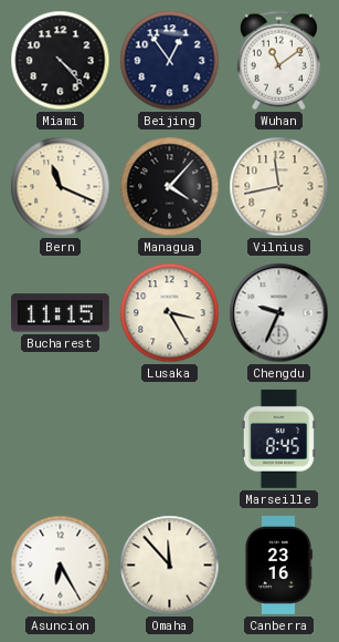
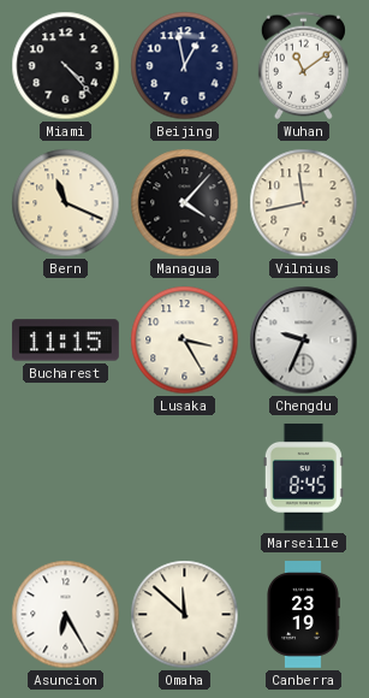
Beijing: 12:54 -> 12:58 (185, 66)
Omaha: 11:53 -> 11:52 (185, 615)
Canberra: 23:16 -> 23:19 (304, 615)
